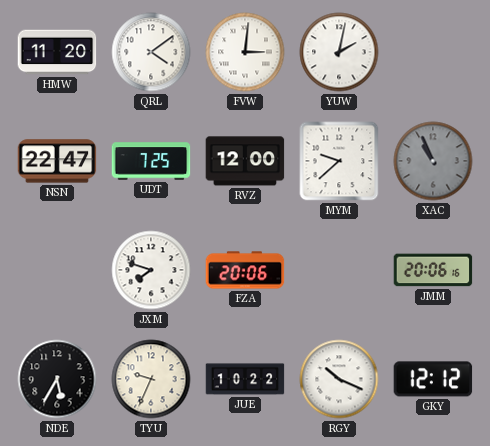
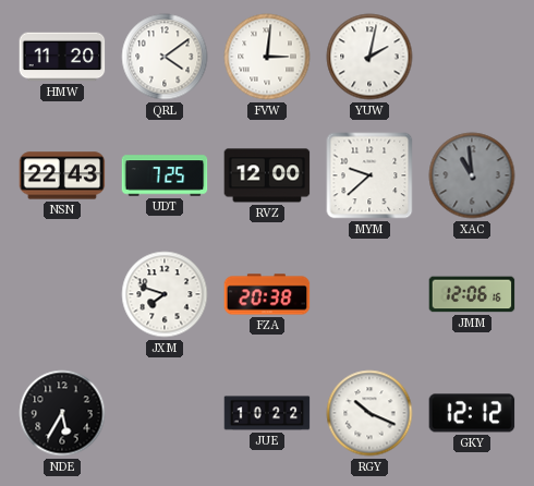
NSN: 22:47 -> 22:43 (62, 175)
XAC: 10:56 -> 10:59 (472, 175)
FZA: 20:06 -> 20:38 (267, 294)
JMM: 20:06 -> 12:06 (472, 294)
TYU: 9:34 -> none (151, 379)
